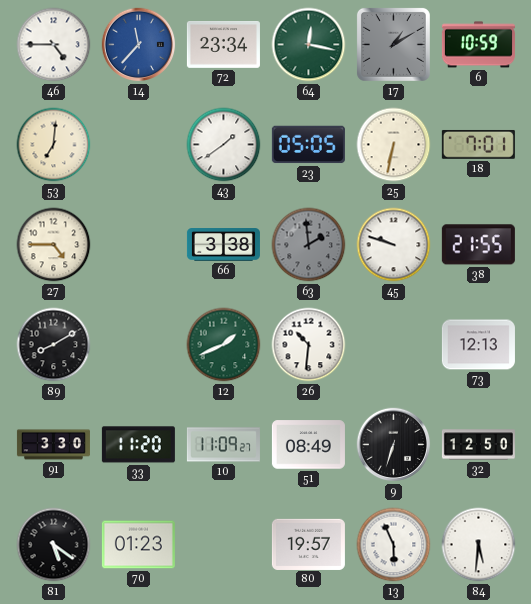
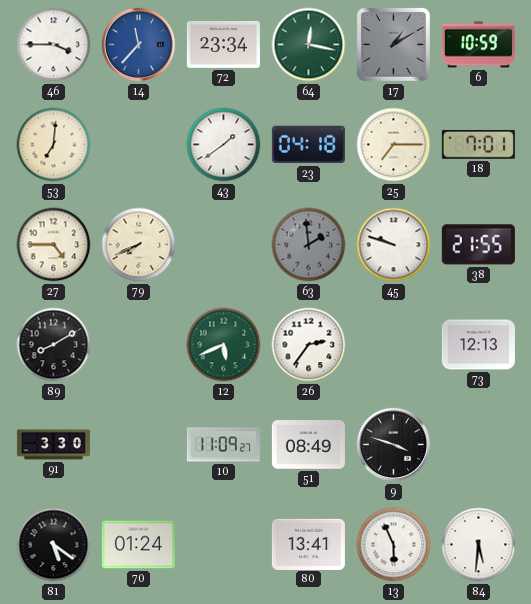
46: 4:45 -> 3:45 (54, 45)
23: 05:05 -> 04:18 (308, 145)
25: 6:32 -> 7:15 (394, 145)
79: none -> 7:41 (139, 245)
66: 3:38 -> none (223, 245)
12: 1:41 -> 5:41 (224, 345)
26: 10:31 -> 2:36 (309, 345)
33: 11:20 -> none (138, 445)
9: 6:33 -> 3:48 (394, 445)
32: 12:50 -> none (478, 445)
70: 01:23 -> 01:24 (138, 545)
80: 19:57 -> 13:41 (308, 544)
